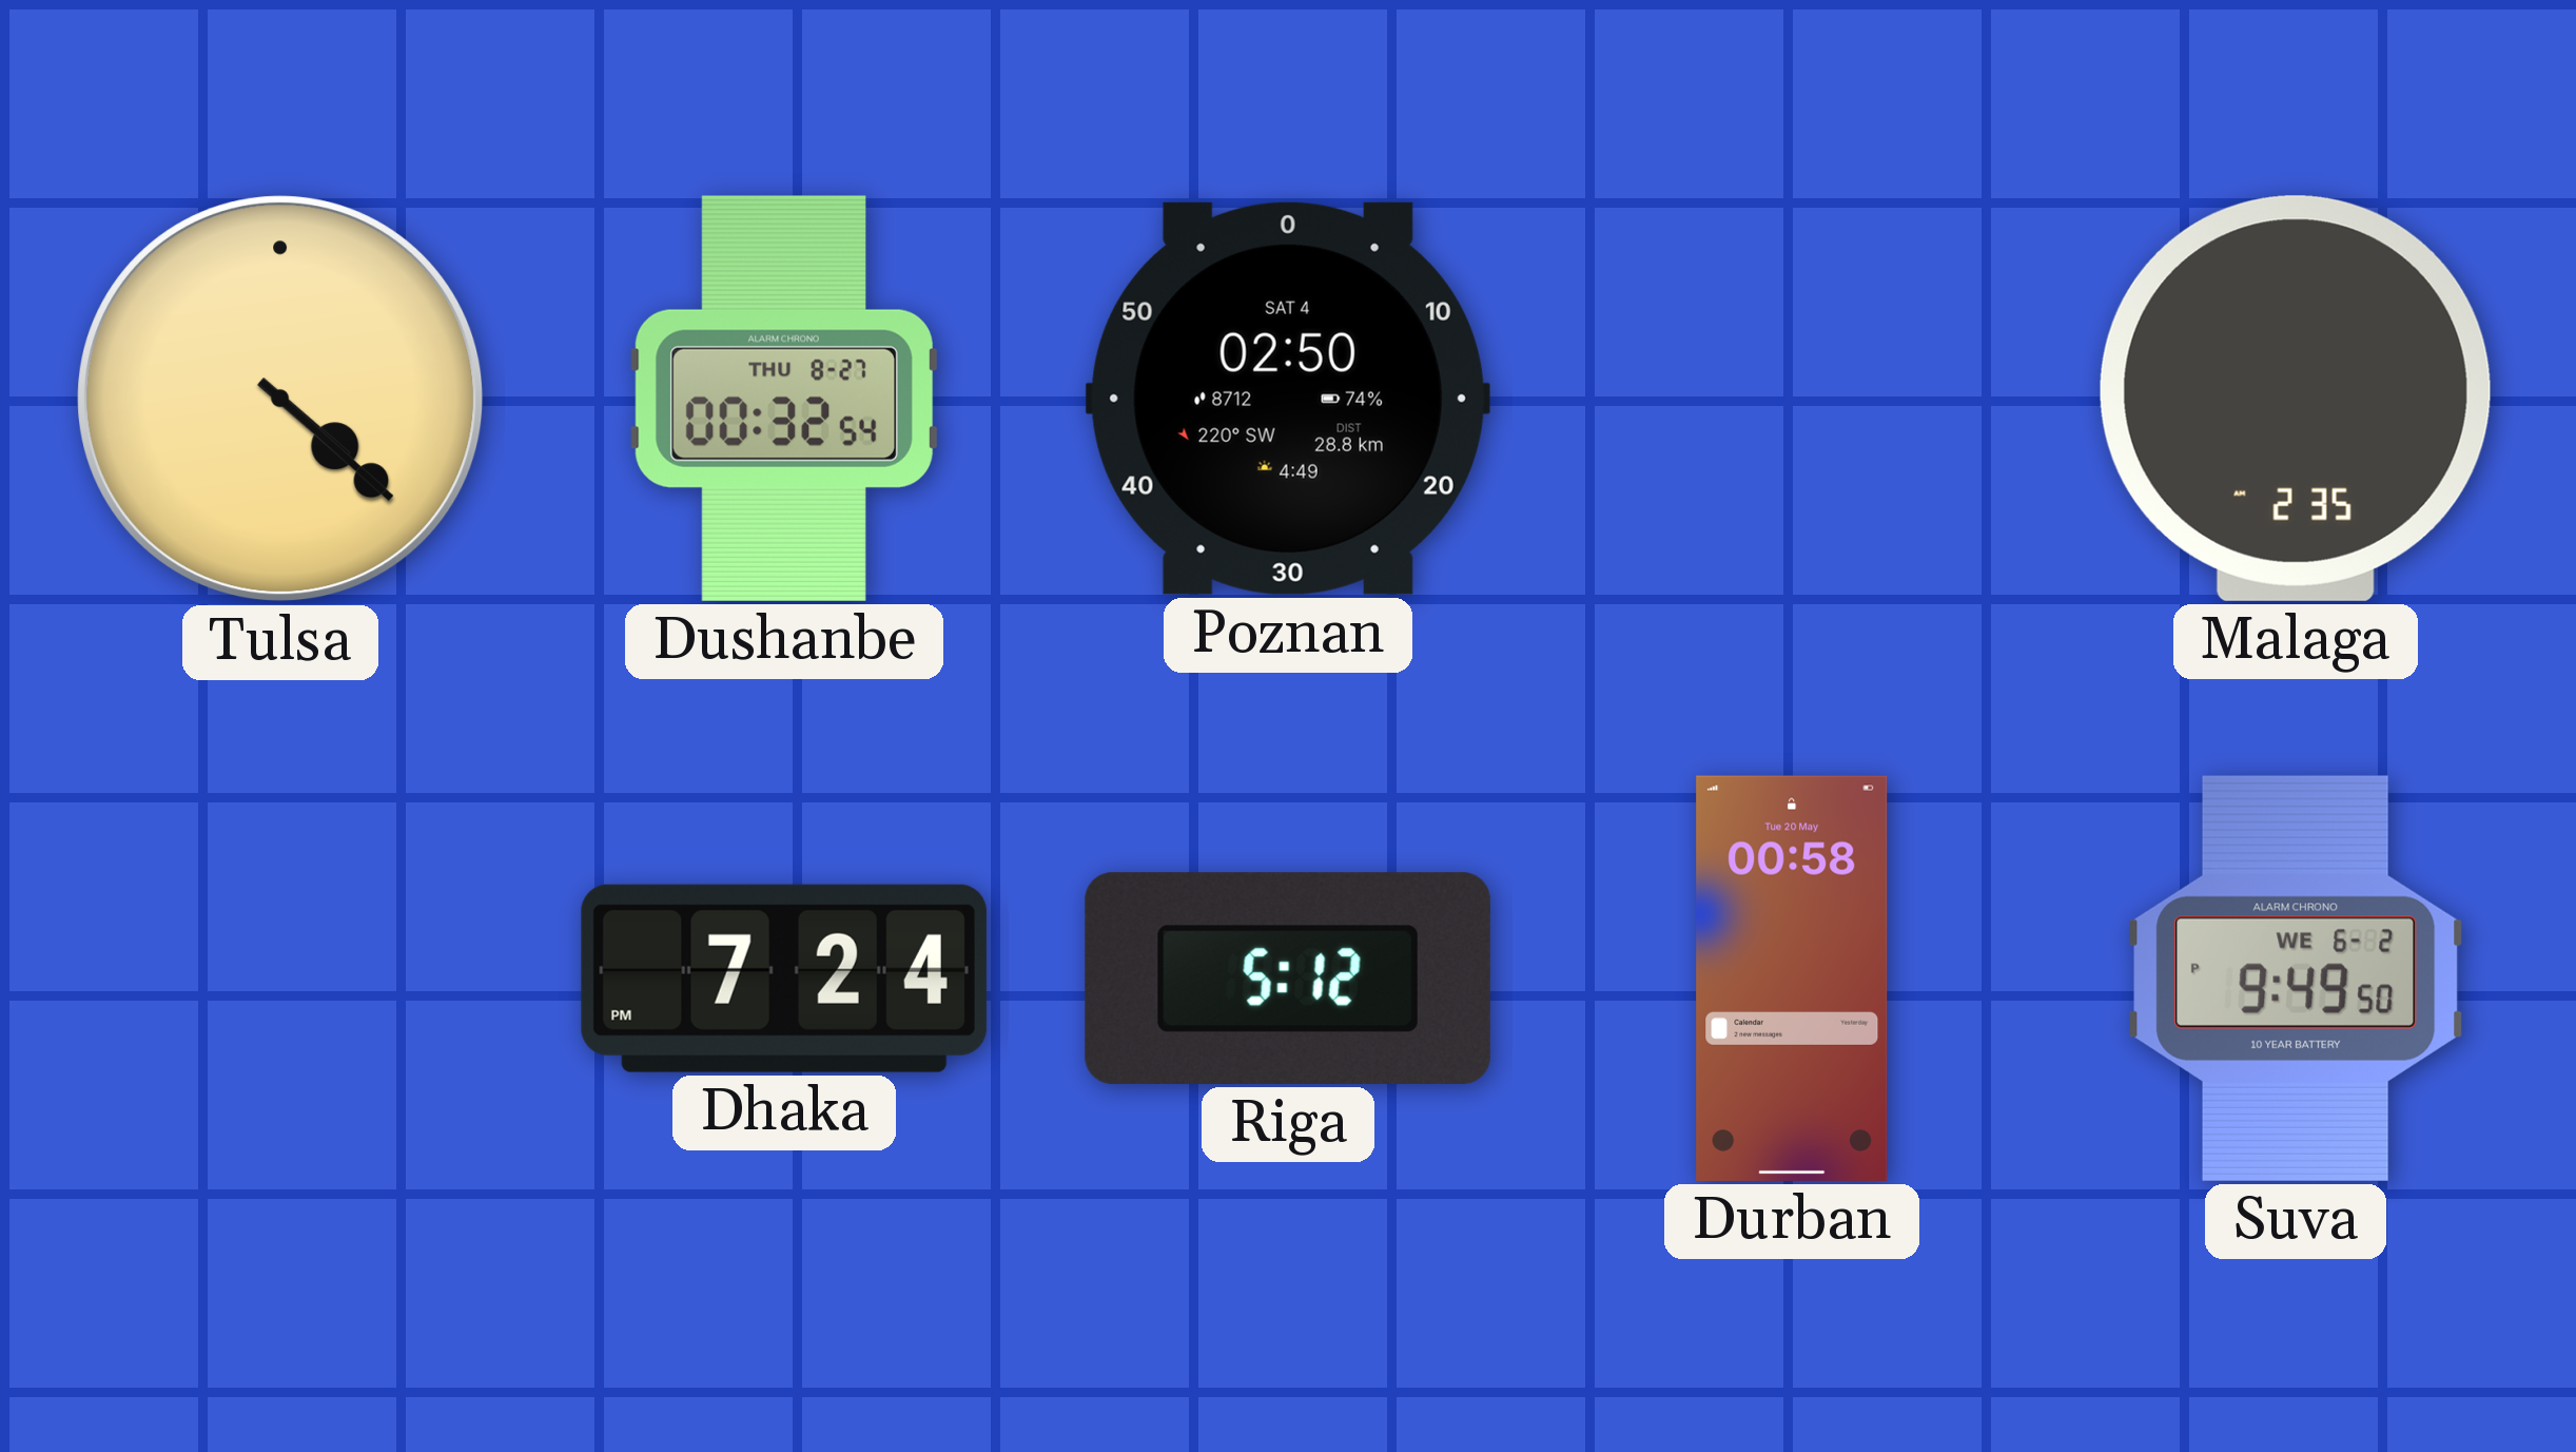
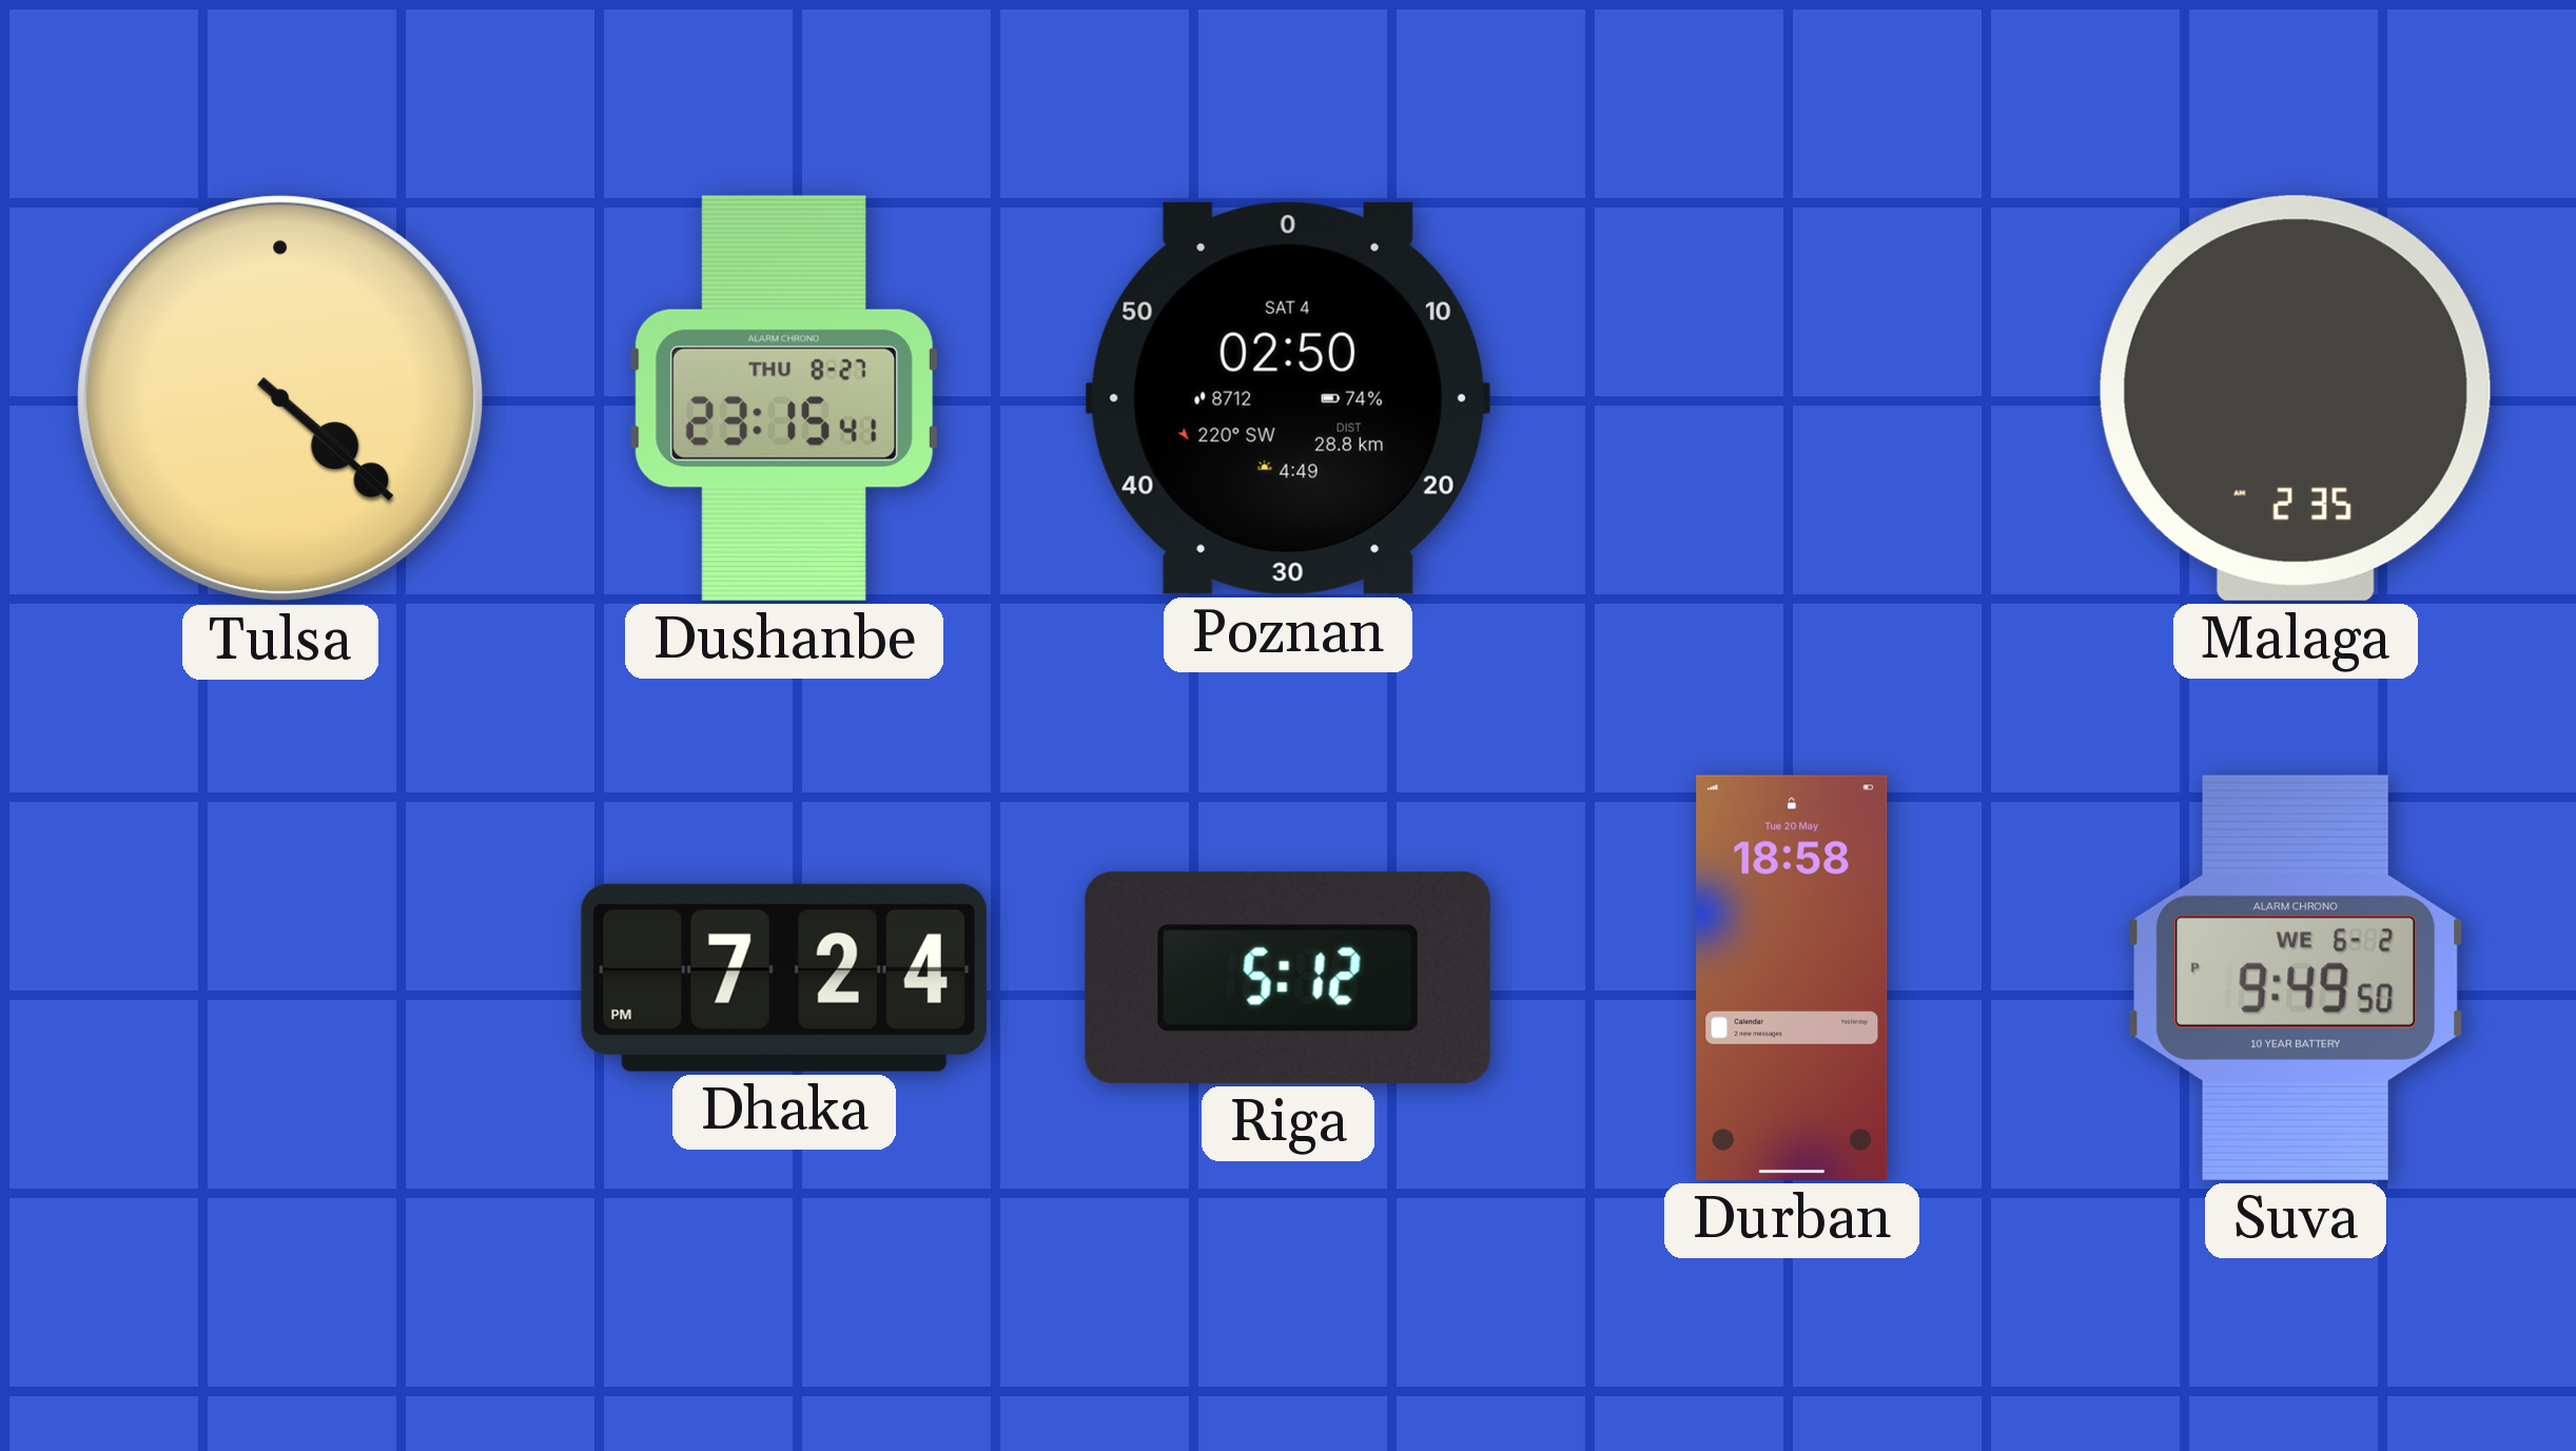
Dushanbe: 00:32 -> 23:15 (784, 398)
Durban: 00:58 -> 18:58 (1792, 978)
